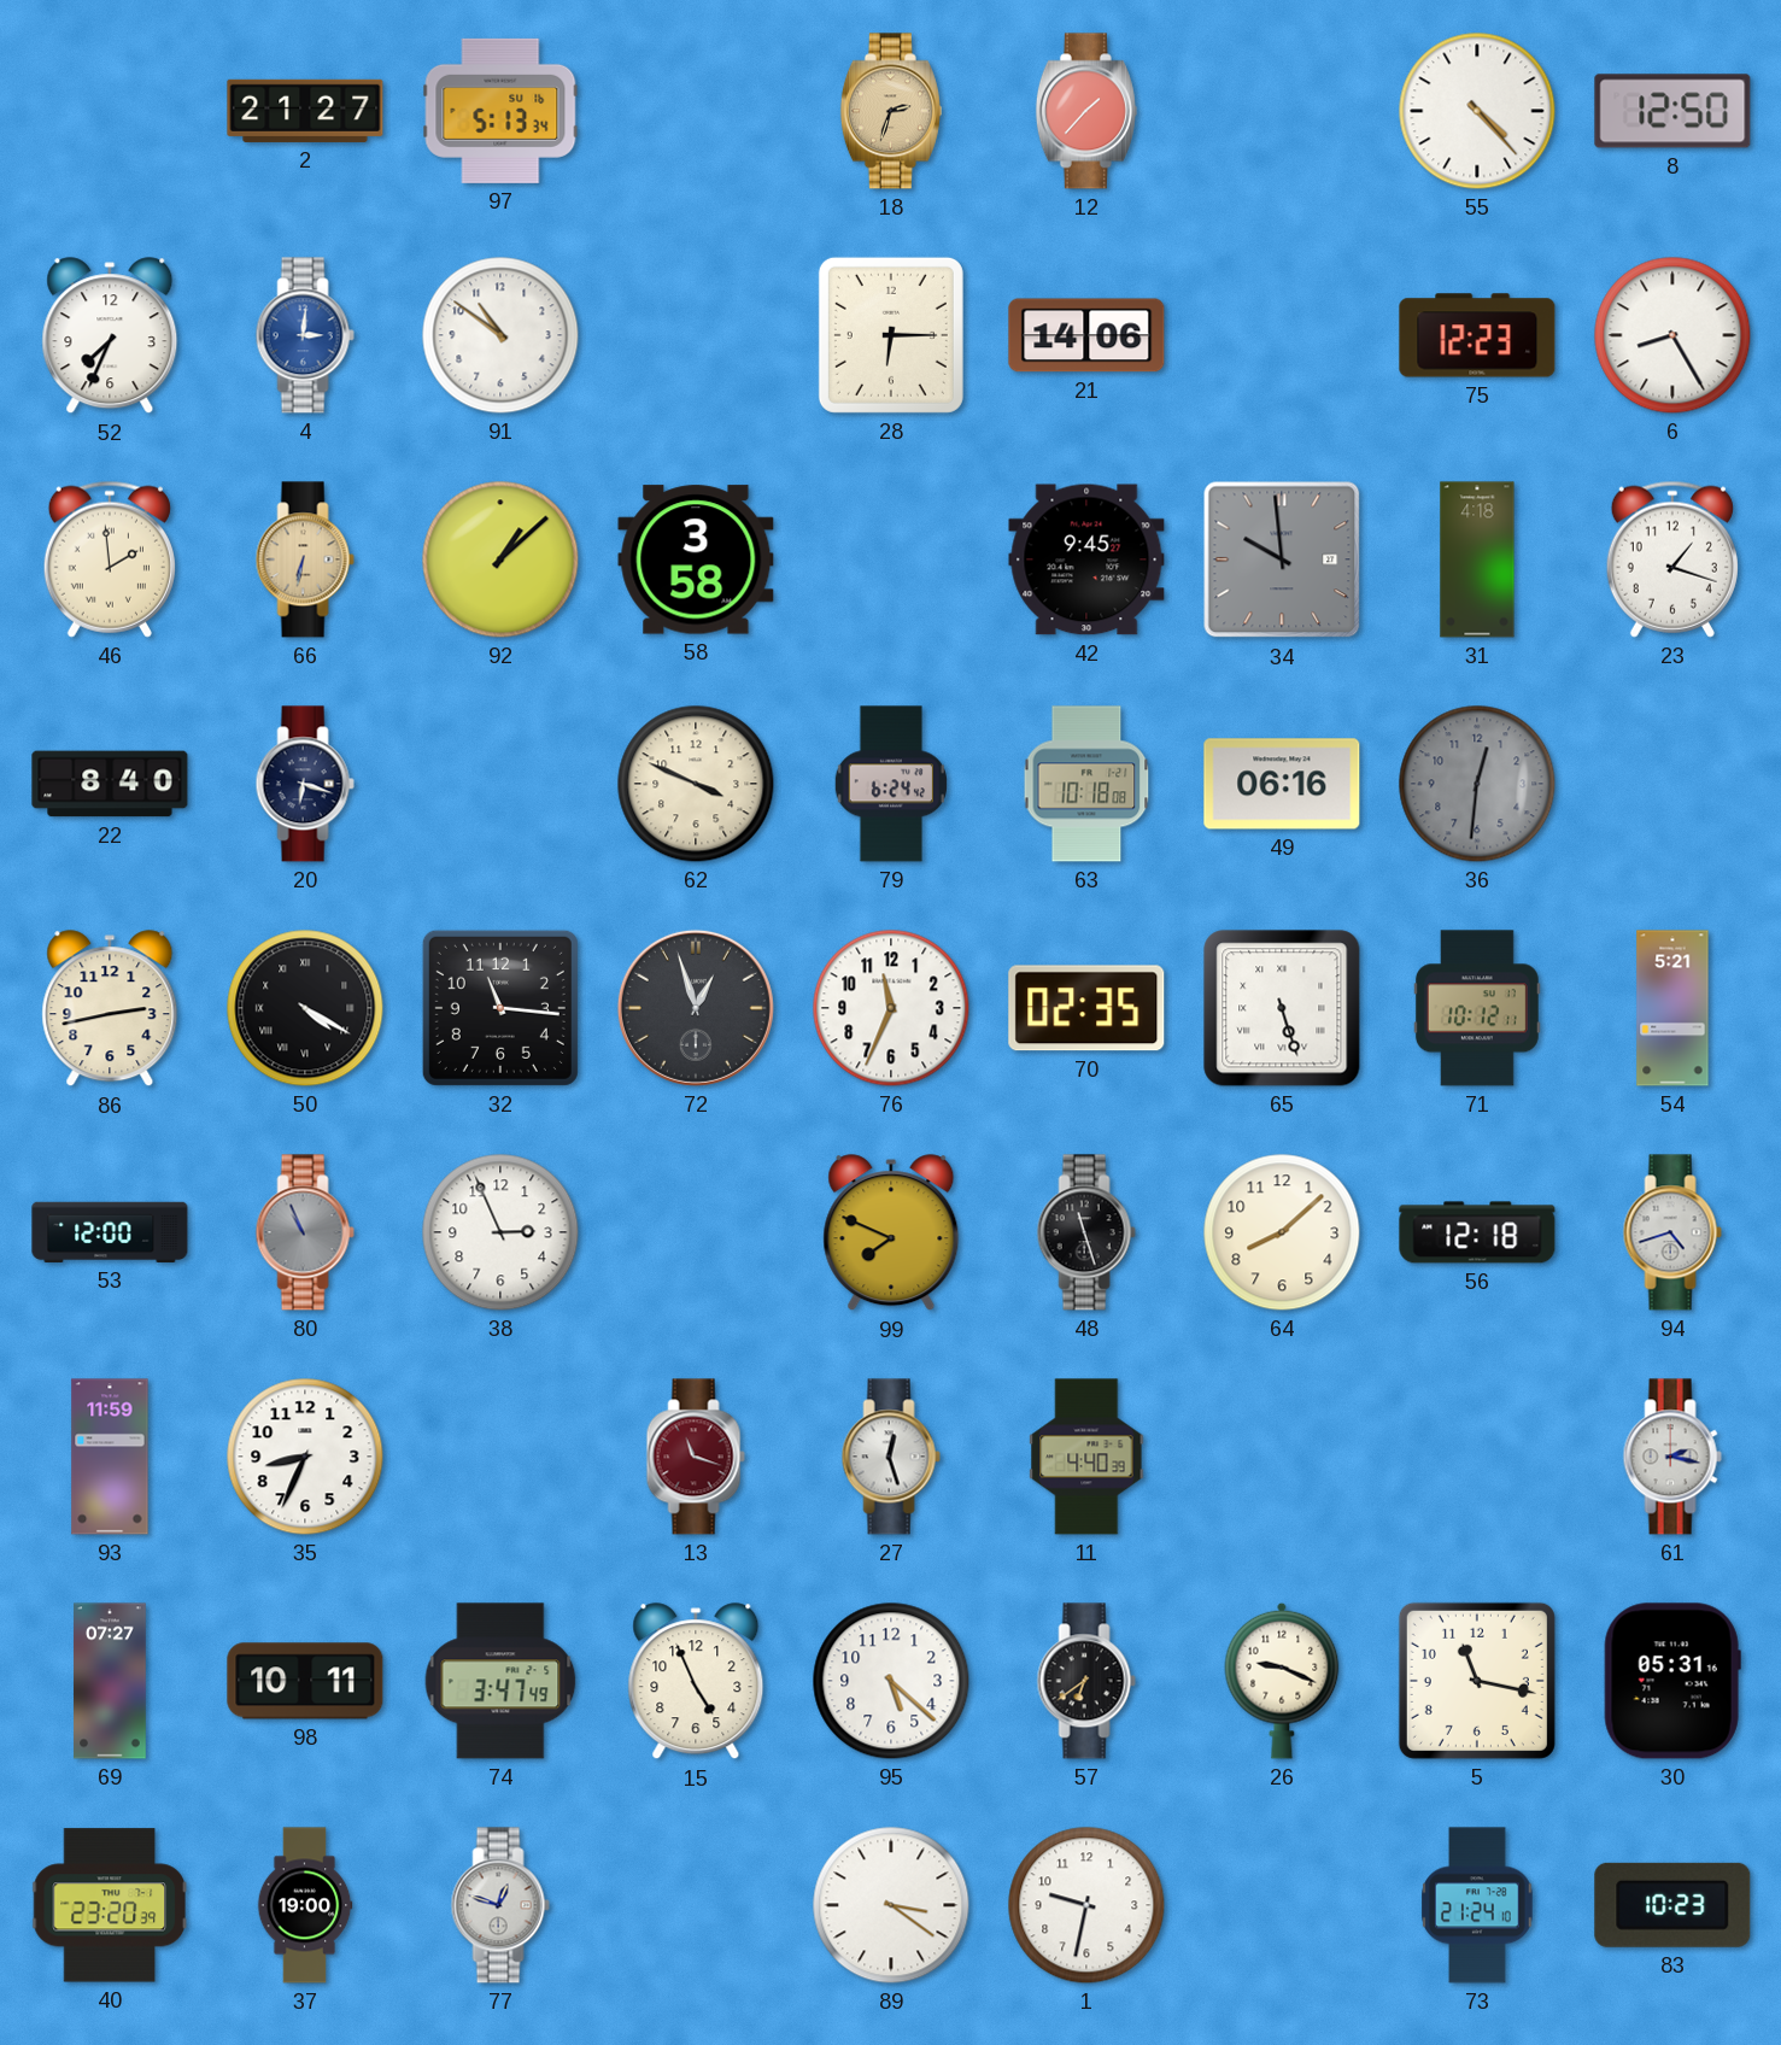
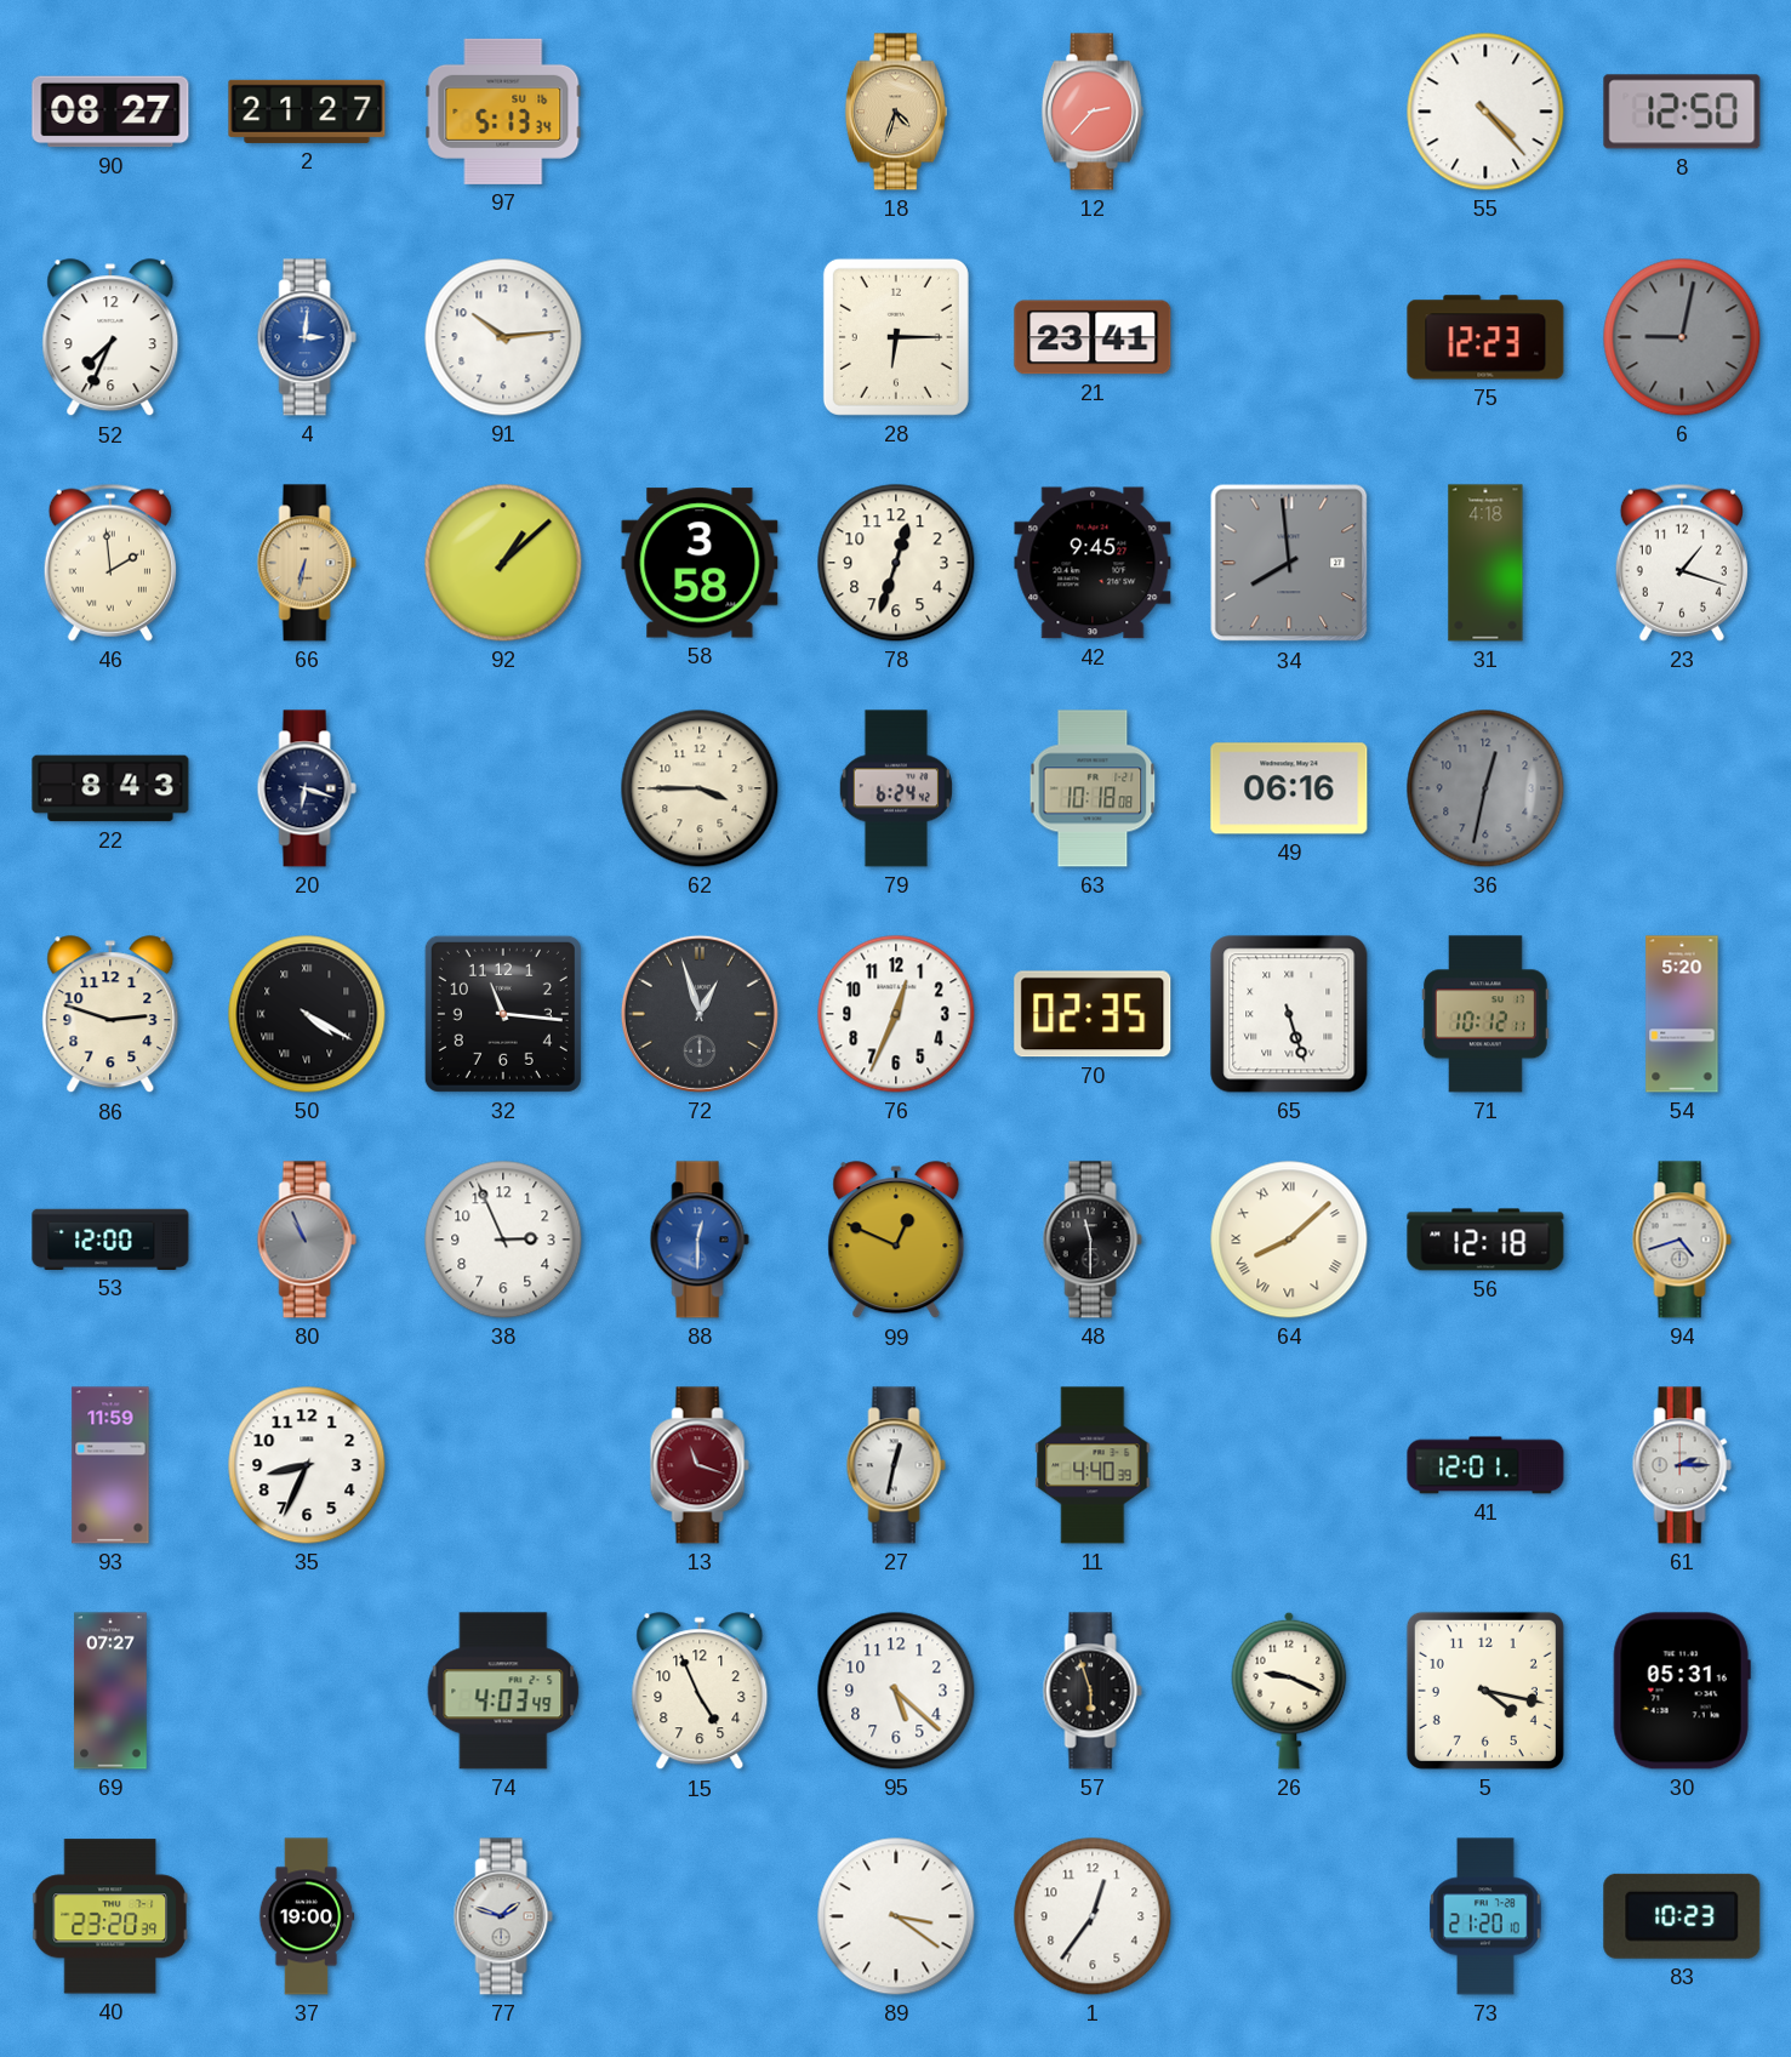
90: none -> 08:27 (110, 112)
18: 2:33 -> 4:33 (896, 112)
12: 1:37 -> 2:37 (1093, 112)
91: 10:51 -> 10:14 (503, 337)
21: 14:06 -> 23:41 (1093, 337)
6: 8:25 -> 9:02 (1682, 337)
6 dial: white -> grey (1682, 337)
78: none -> 12:33 (896, 563)
34: 9:59 -> 7:59 (1289, 563)
22: 8:40 -> 8:43 (110, 788)
62: 3:49 -> 3:45 (700, 788)
36: 12:31 -> 12:32 (1485, 788)
86: 2:43 -> 2:48 (110, 1015)
76: 11:34 -> 12:34 (896, 1014)
54: 5:21 -> 5:20 (1682, 1014)
88: none -> 12:30 (700, 1240)
99: 7:49 -> 12:49 (896, 1241)
48: 11:27 -> 11:30 (1093, 1240)
64 numerals: Arabic -> Roman (1289, 1240)
27: 12:27 -> 12:32 (896, 1465)
41: none -> 12:01 (1485, 1465)
61: 2:17 -> 2:15 (1682, 1465)
98: 10:11 -> none (305, 1681)
74: 3:47 -> 4:03 (503, 1691)
57: 6:39 -> 5:57 (1093, 1691)
5: 11:17 -> 4:17 (1485, 1691)
77: 12:48 -> 1:48 (503, 1916)
1: 9:32 -> 12:36 (1093, 1916)
73: 21:24 -> 21:20 (1485, 1916)
